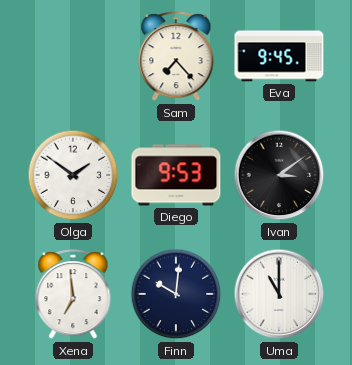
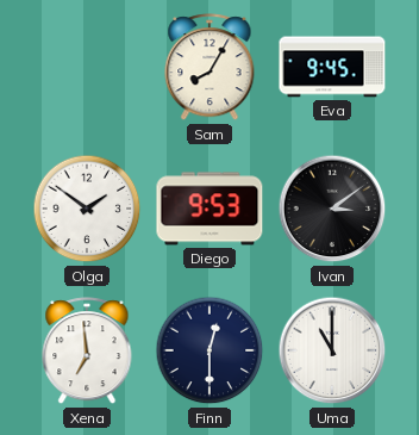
Sam: 7:23 -> 8:05 (209, 68)
Finn: 10:01 -> 12:30 (209, 350)
